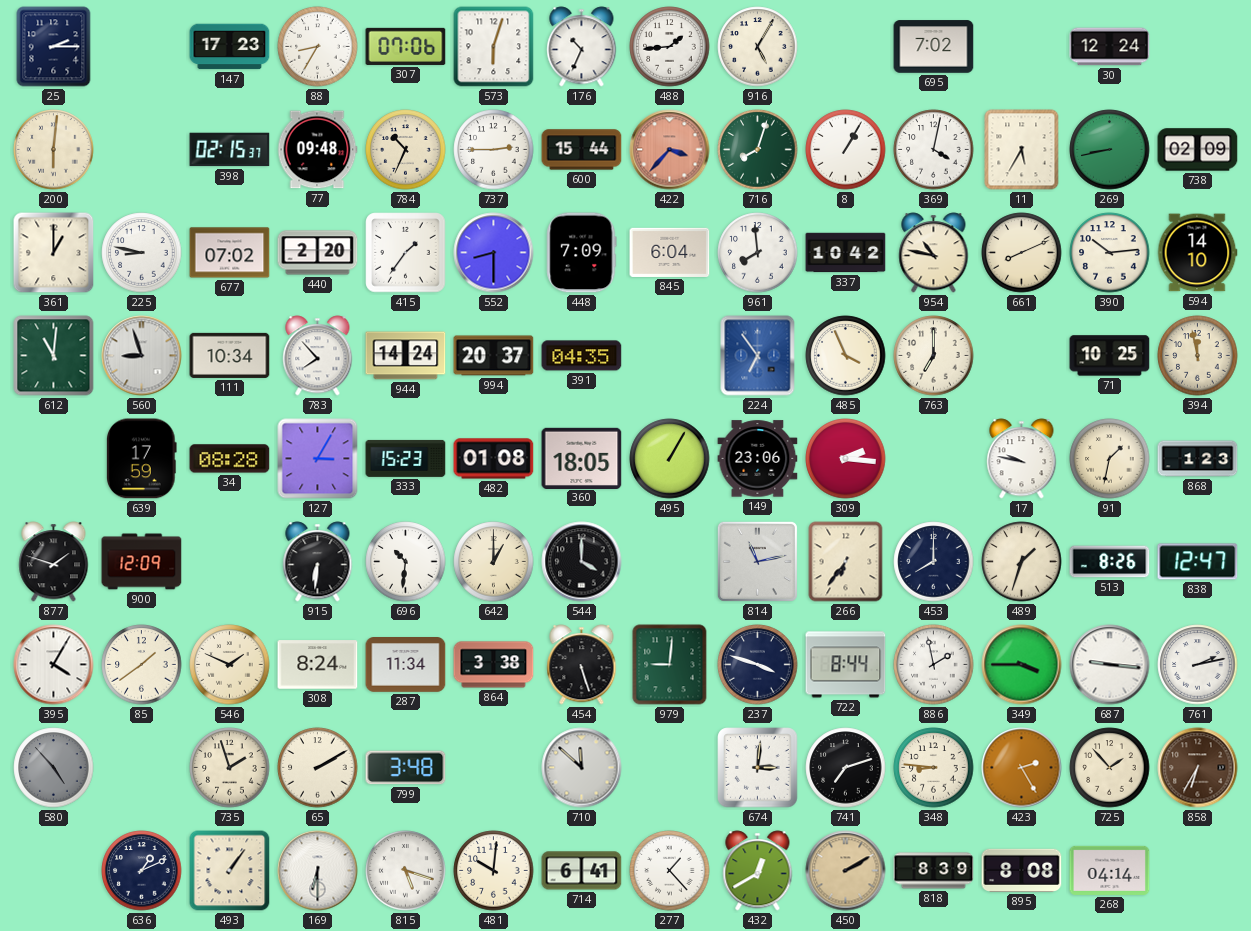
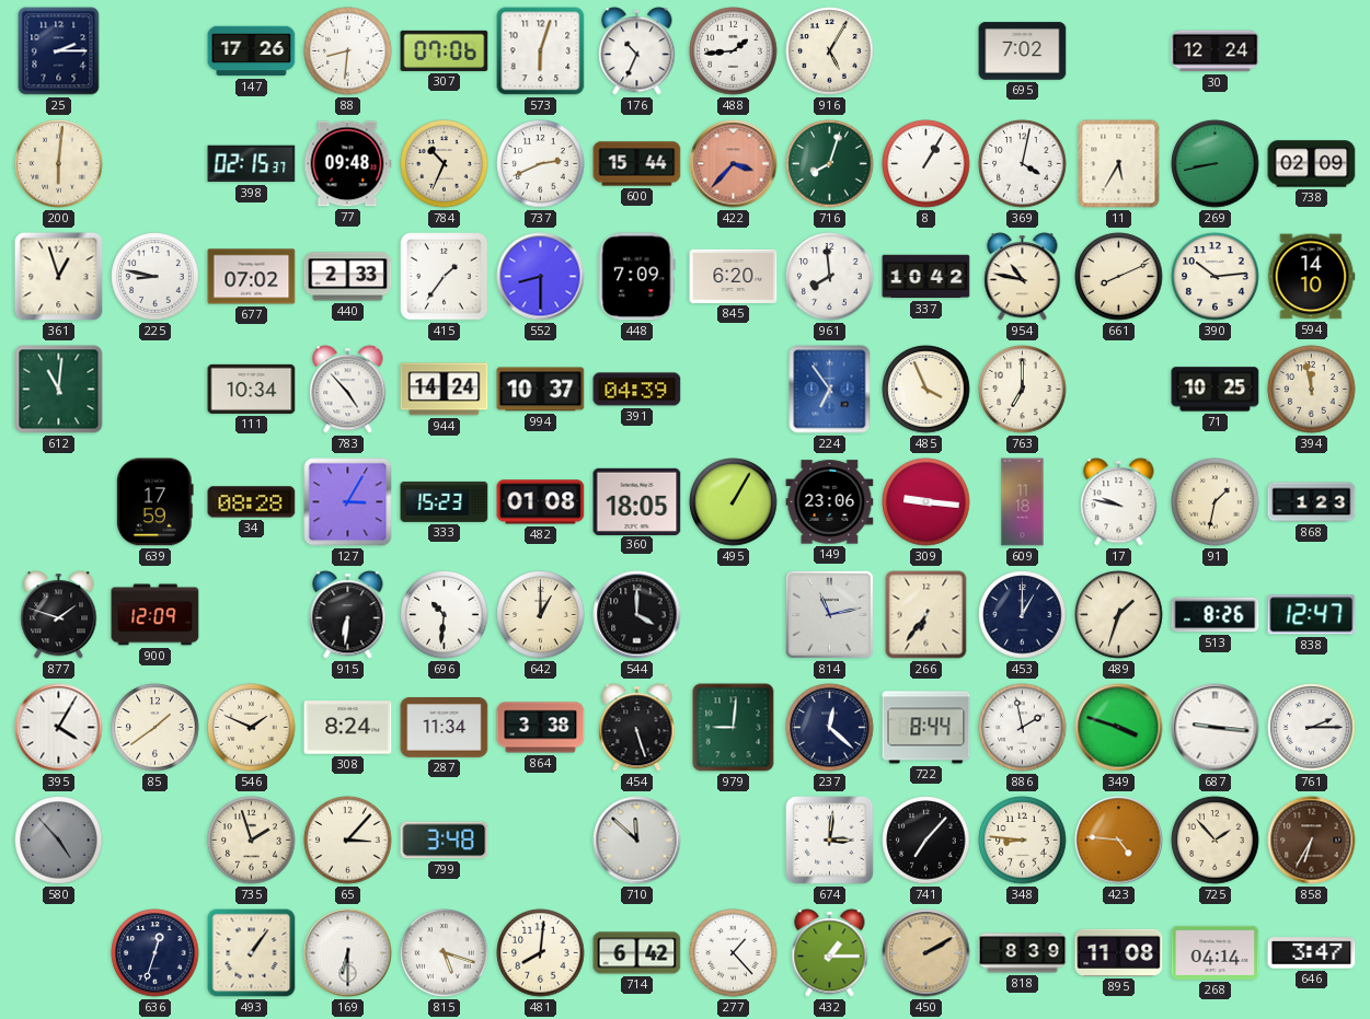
147: 17:23 -> 17:26 (252, 51)
88: 8:35 -> 8:31 (348, 51)
737: 2:45 -> 2:41 (541, 164)
361: 1:00 -> 12:57 (59, 277)
440: 2:20 -> 2:33 (348, 277)
845: 6:04 -> 6:20 (734, 276)
560: 8:57 -> none (142, 356)
783: 7:53 -> 4:53 (348, 390)
994: 20:37 -> 10:37 (541, 390)
391: 04:35 -> 04:39 (637, 390)
309: 2:16 -> 9:16 (926, 502)
609: none -> 11:18 (1023, 502)
453: 8:00 -> 1:00 (1023, 615)
237: 3:48 -> 12:22 (830, 728)
349: 3:45 -> 3:48 (1119, 728)
761: 2:13 -> 2:15 (1312, 728)
65: 2:10 -> 3:07 (348, 841)
741: 7:12 -> 7:07 (926, 841)
423: 2:25 -> 4:46 (1119, 841)
636: 1:11 -> 12:33 (156, 953)
481: 10:01 -> 8:01 (541, 953)
714: 6:41 -> 6:42 (637, 953)
432: 12:40 -> 1:15 (830, 953)
895: 8:08 -> 11:08 (1119, 952)
646: none -> 3:47 (1312, 953)
